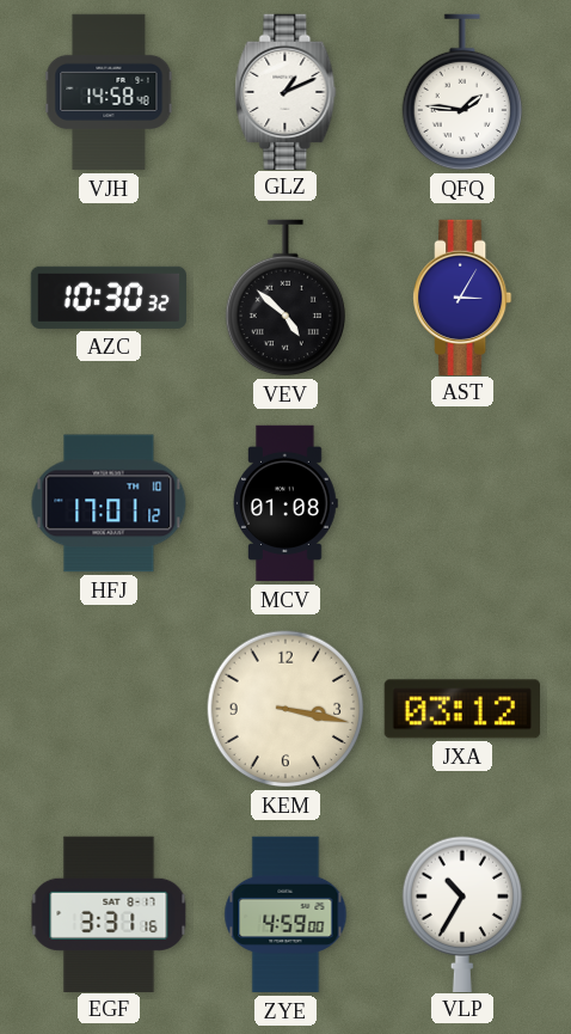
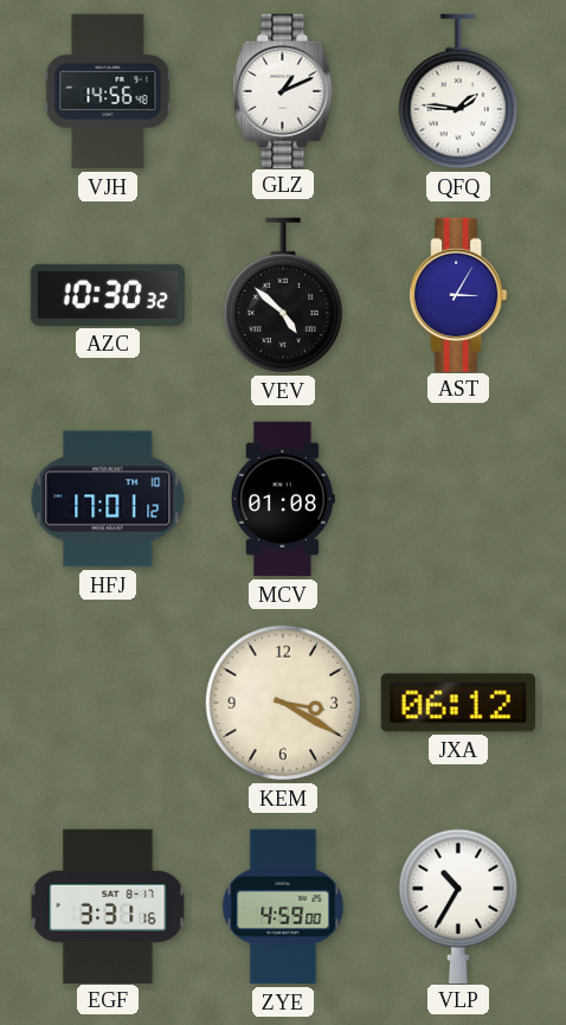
VJH: 14:58 -> 14:56 (108, 91)
KEM: 3:17 -> 3:20 (283, 703)
JXA: 03:12 -> 06:12 (458, 703)
